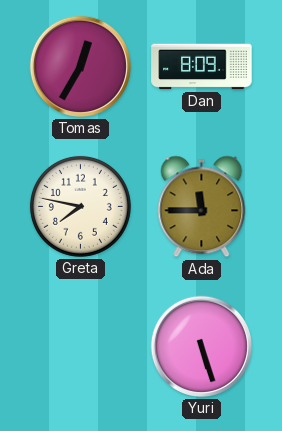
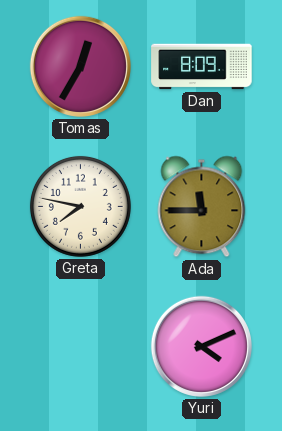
Yuri: 5:27 -> 4:11 (201, 346)
